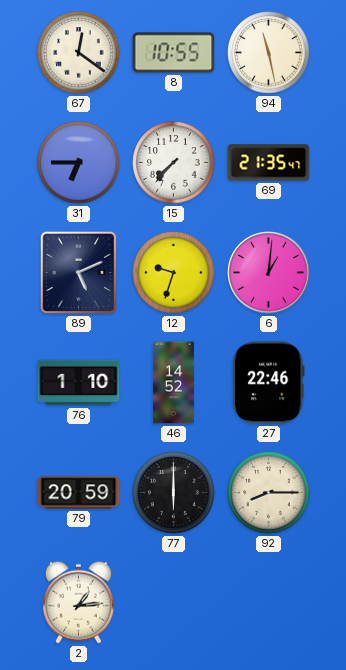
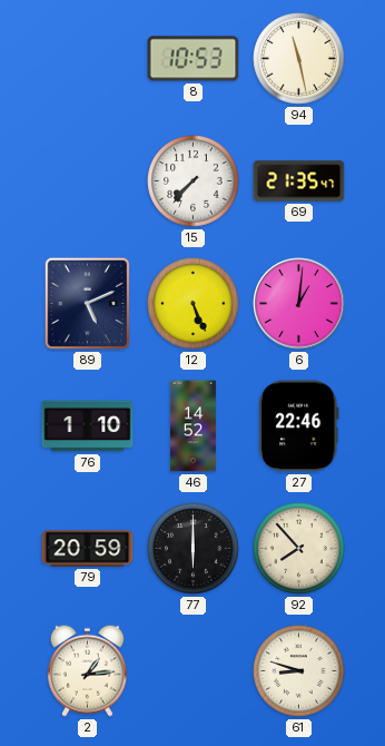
67: 12:21 -> none (79, 53)
8: 10:55 -> 10:53 (194, 59)
31: 6:45 -> none (79, 163)
12: 9:33 -> 5:26 (194, 304)
92: 8:15 -> 7:53 (299, 549)
61: none -> 8:48 (299, 671)
